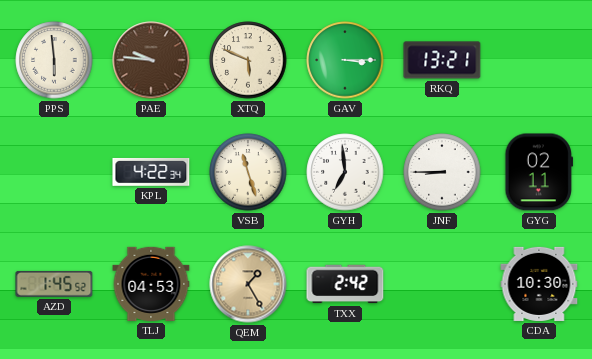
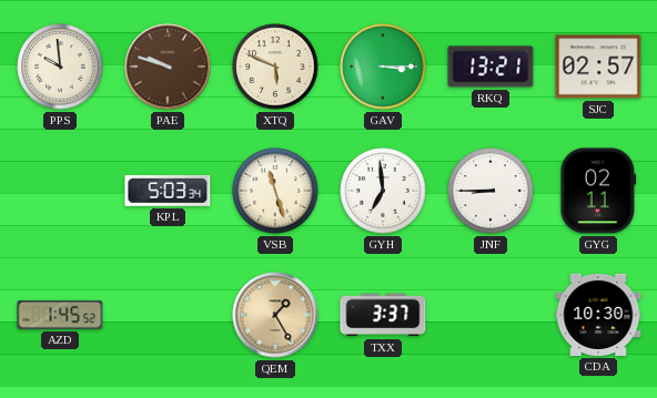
PPS: 5:59 -> 9:59 (60, 67)
PAE: 9:46 -> 9:48 (168, 67)
SJC: none -> 02:57 (598, 67)
KPL: 4:22 -> 5:03 (168, 191)
TLJ: 04:53 -> none (151, 284)
TXX: 2:42 -> 3:37 (383, 315)
